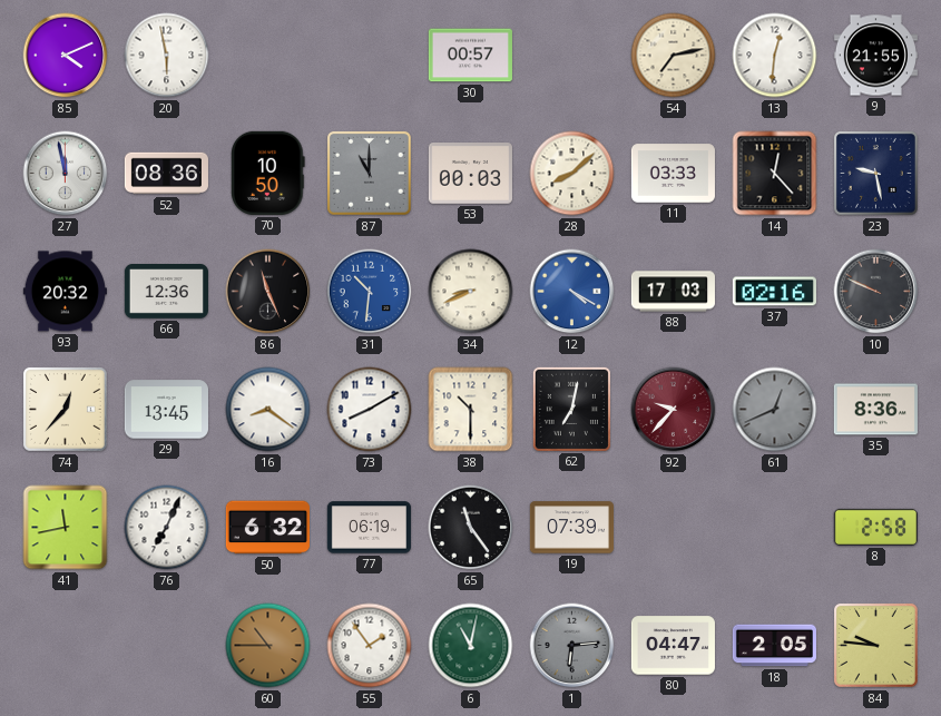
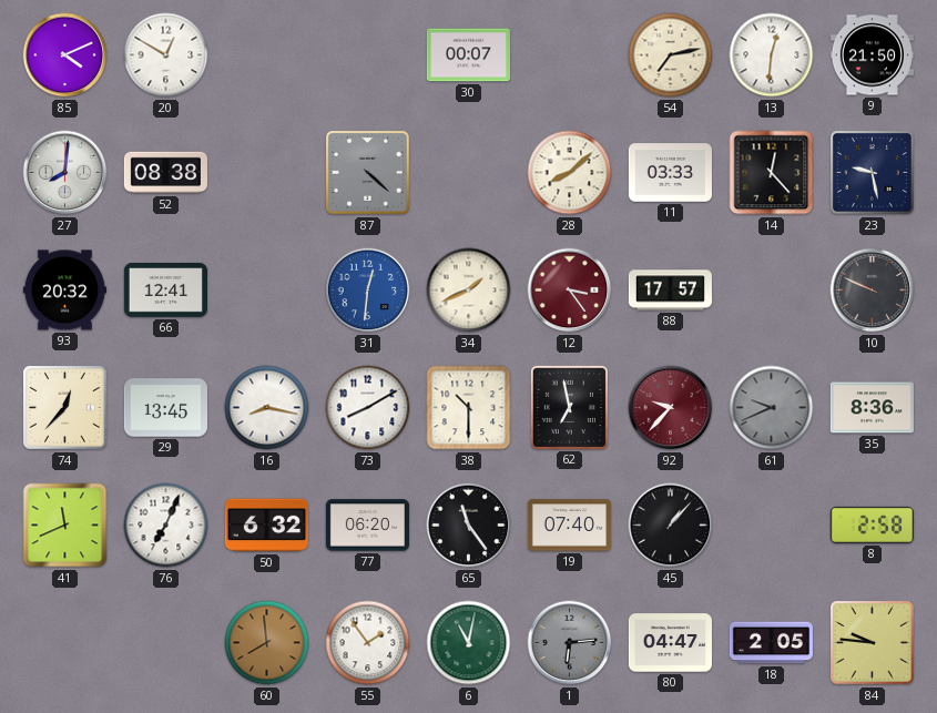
20: 5:58 -> 12:50 (166, 55)
30: 00:57 -> 00:07 (468, 55)
9: 21:55 -> 21:50 (872, 55)
27: 11:58 -> 8:01 (65, 173)
52: 08:36 -> 08:38 (165, 173)
70: 10:50 -> none (268, 173)
87: 11:00 -> 4:22 (367, 172)
53: 00:03 -> none (470, 174)
66: 12:36 -> 12:41 (165, 291)
86: 11:26 -> none (268, 292)
31: 10:31 -> 12:31 (368, 291)
34: 8:41 -> 1:41 (469, 291)
12: 4:20 -> 3:24 (570, 291)
12 dial: blue -> burgundy (570, 291)
88: 17:03 -> 17:57 (670, 291)
37: 02:16 -> none (774, 292)
16: 8:21 -> 8:17 (267, 408)
62: 7:02 -> 6:58 (569, 407)
61: 12:41 -> 9:41 (772, 408)
41: 11:43 -> 11:41 (65, 526)
77: 06:19 -> 06:20 (367, 526)
19: 07:39 -> 07:40 (569, 526)
45: none -> 1:07 (671, 526)
60: 10:45 -> 7:59 (267, 643)
